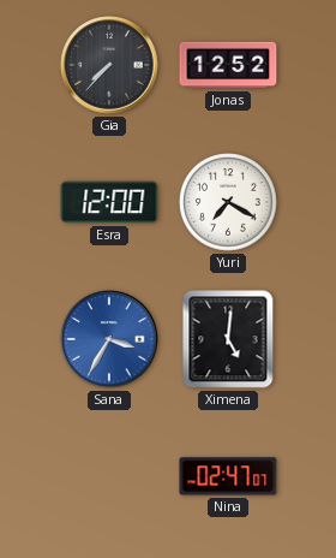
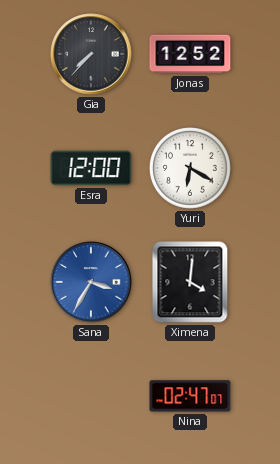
Yuri: 7:20 -> 6:20 (191, 169)
Ximena: 5:01 -> 4:01 (190, 282)
